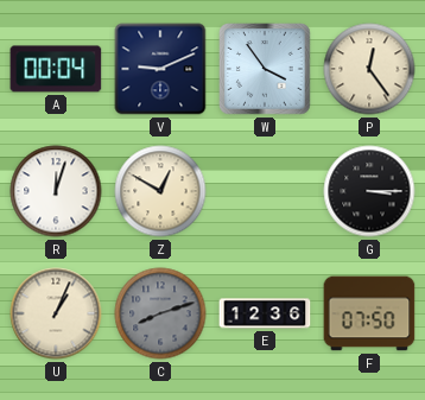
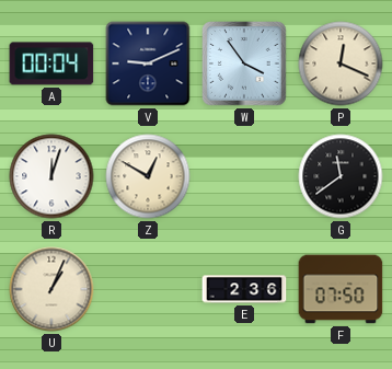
P: 12:24 -> 12:19 (341, 64)
G: 3:15 -> 11:39 (341, 176)
C: 8:12 -> none (160, 313)
E: 12:36 -> 2:36 (244, 289)
